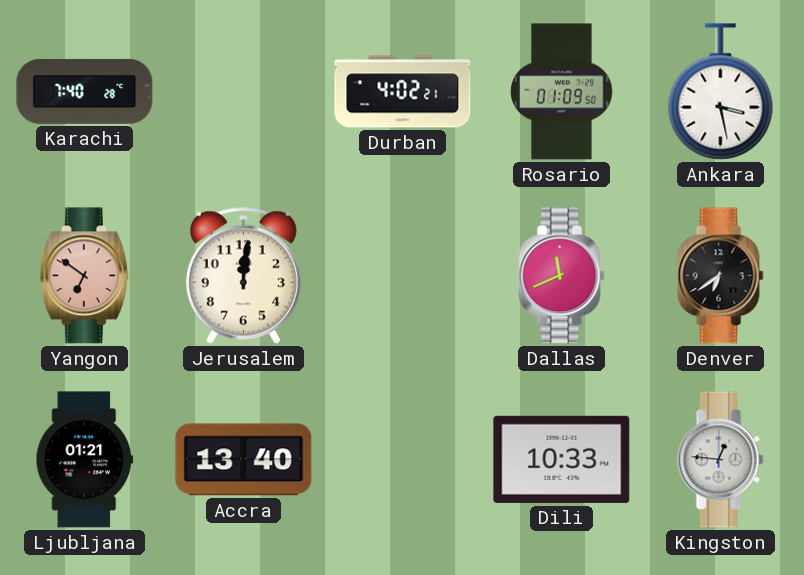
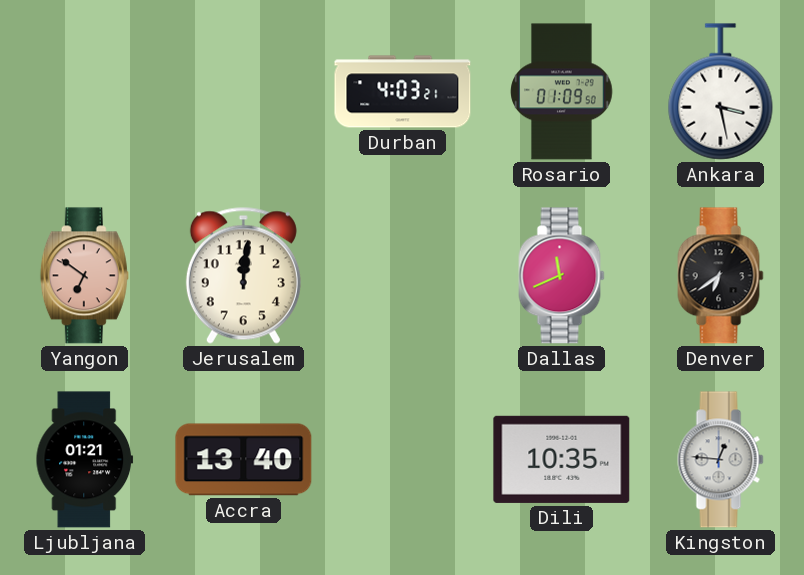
Karachi: 7:40 -> none (85, 91)
Durban: 4:02 -> 4:03 (403, 92)
Dili: 10:33 -> 10:35 (562, 459)
